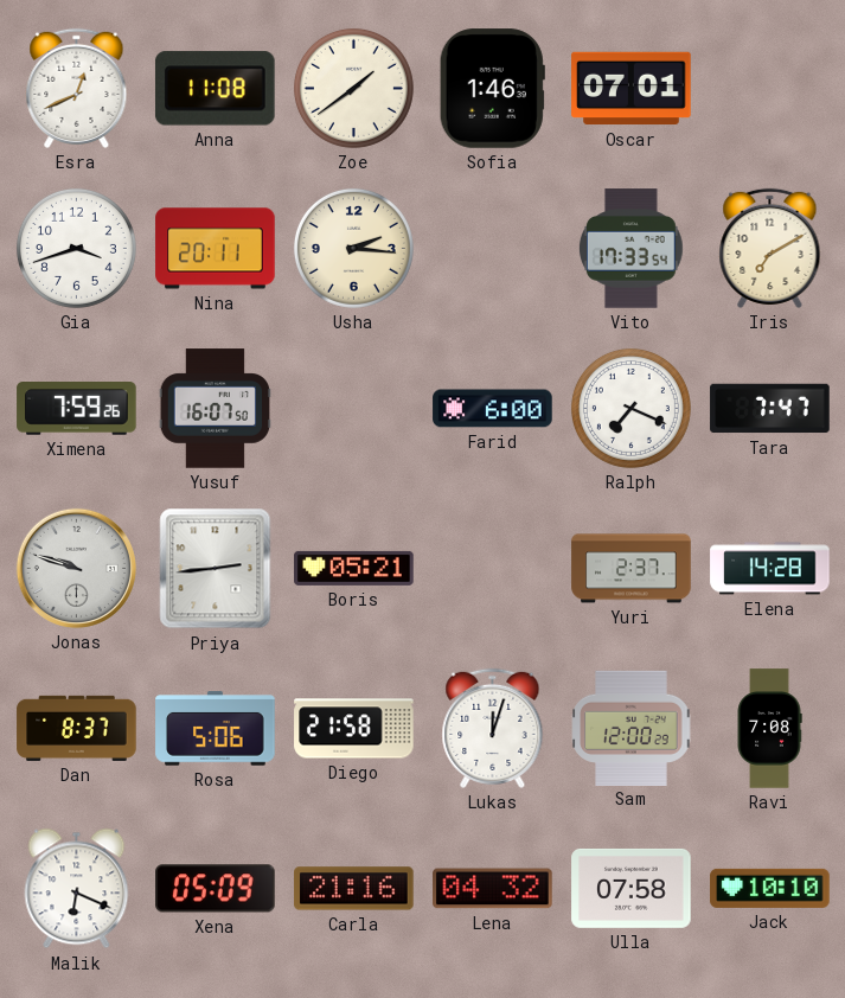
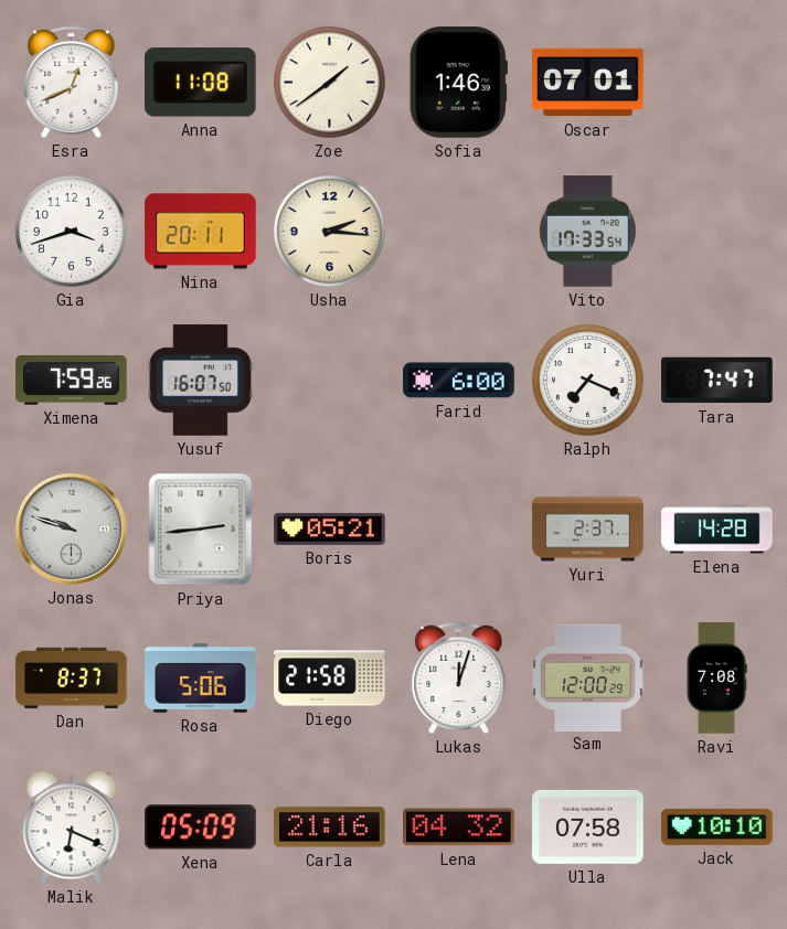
Iris: 7:10 -> none (770, 248)
